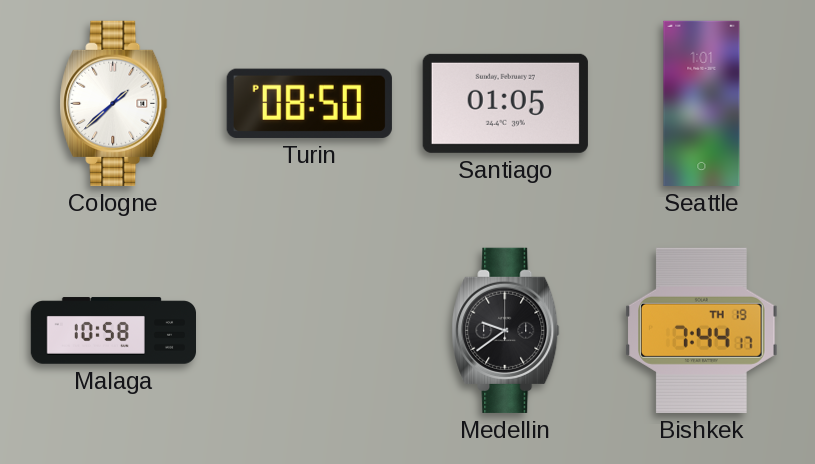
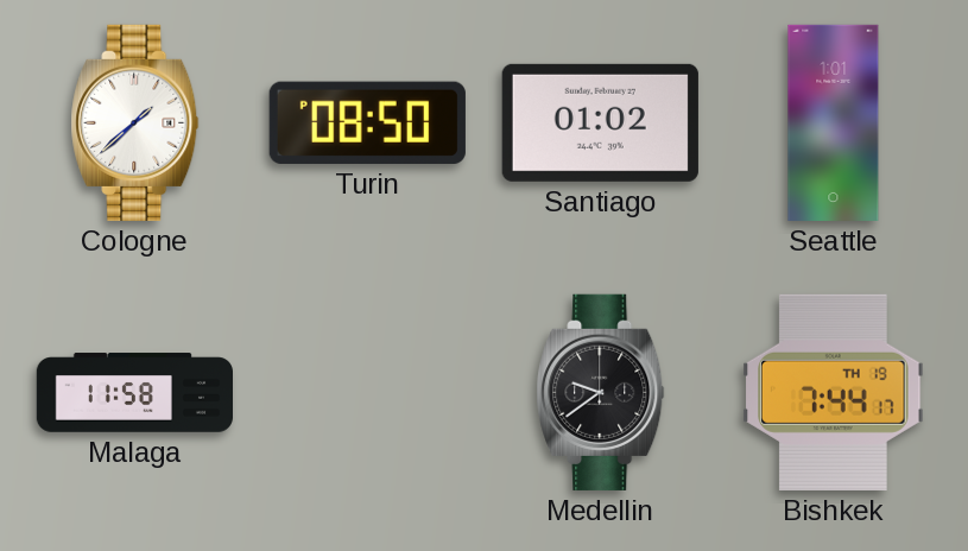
Santiago: 01:05 -> 01:02 (600, 122)
Malaga: 10:58 -> 11:58 (134, 393)
